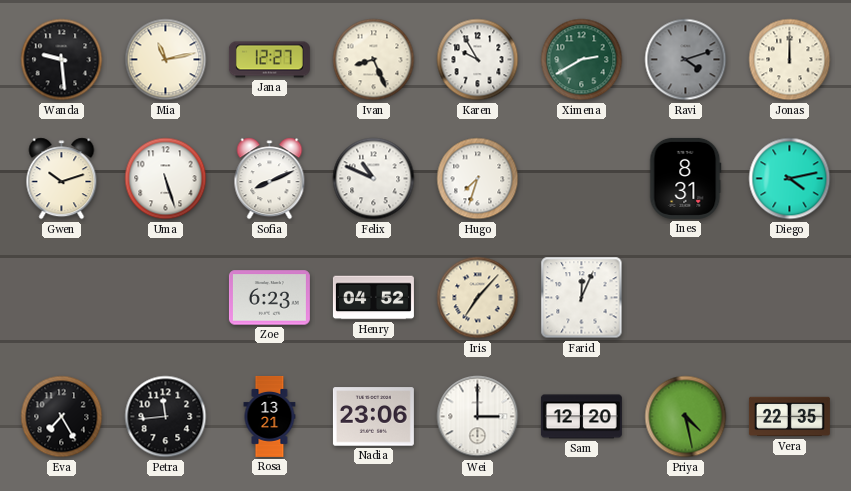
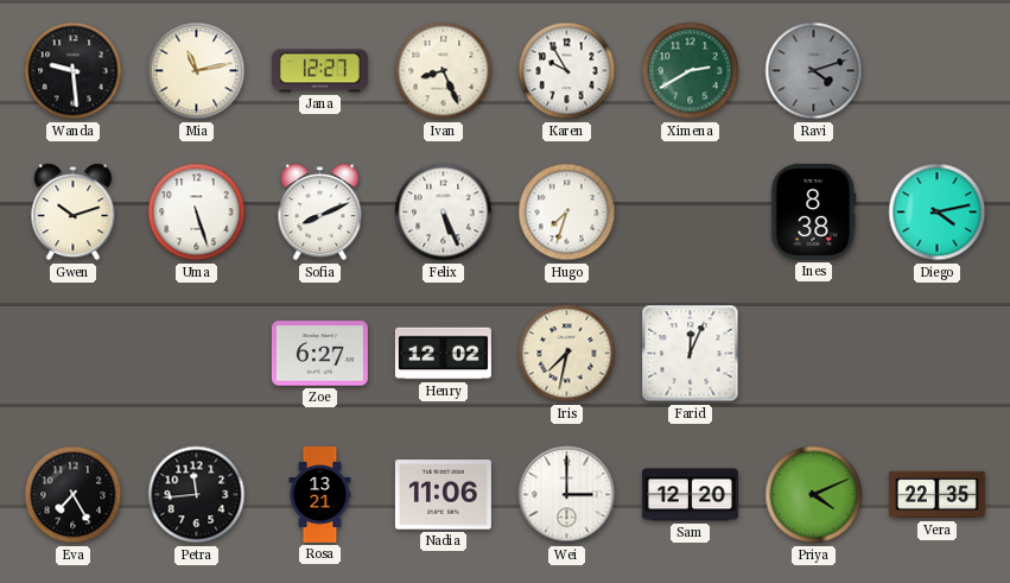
Jonas: 12:00 -> none (790, 60)
Felix: 10:49 -> 5:26 (444, 213)
Ines: 8:31 -> 8:38 (814, 211)
Zoe: 6:23 -> 6:27 (319, 354)
Henry: 04:52 -> 12:02 (443, 354)
Iris: 7:07 -> 7:32 (567, 354)
Nadia: 23:06 -> 11:06 (443, 495)
Priya: 4:28 -> 4:11 (814, 495)
